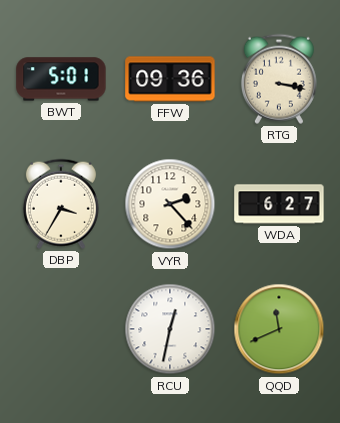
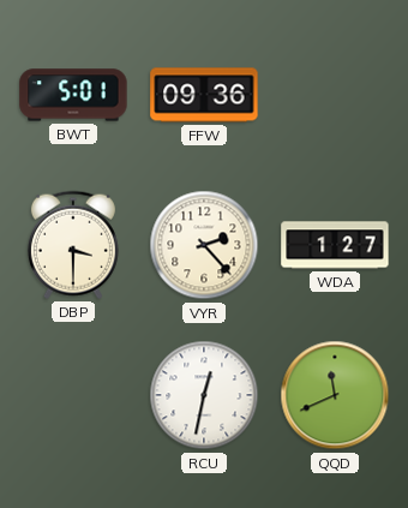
RTG: 3:17 -> none (279, 79)
DBP: 3:35 -> 3:30 (73, 245)
WDA: 6:27 -> 1:27 (335, 245)
